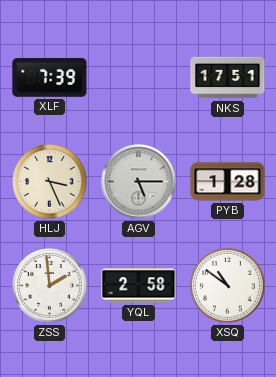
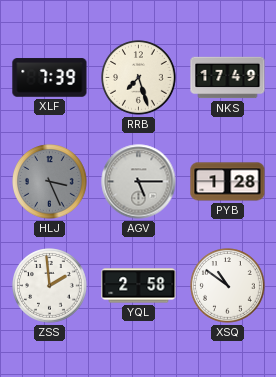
RRB: none -> 7:27 (139, 78)
NKS: 17:51 -> 17:49 (228, 78)
HLJ dial: cream -> grey (50, 182)
